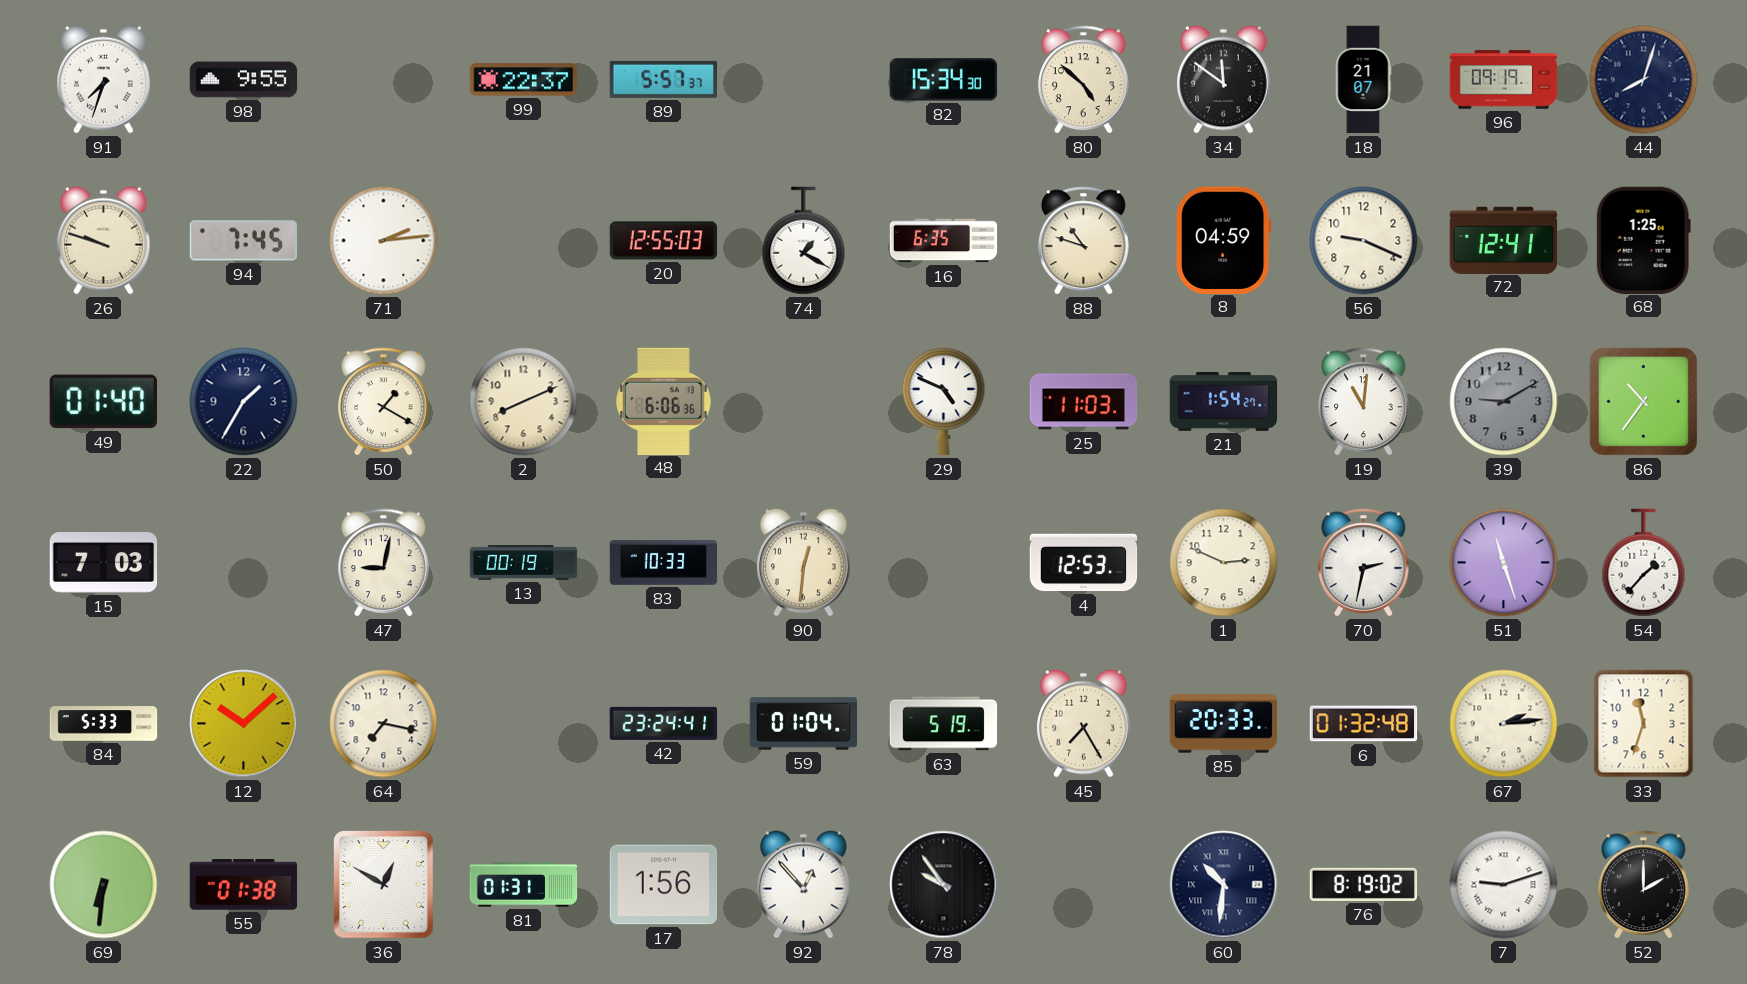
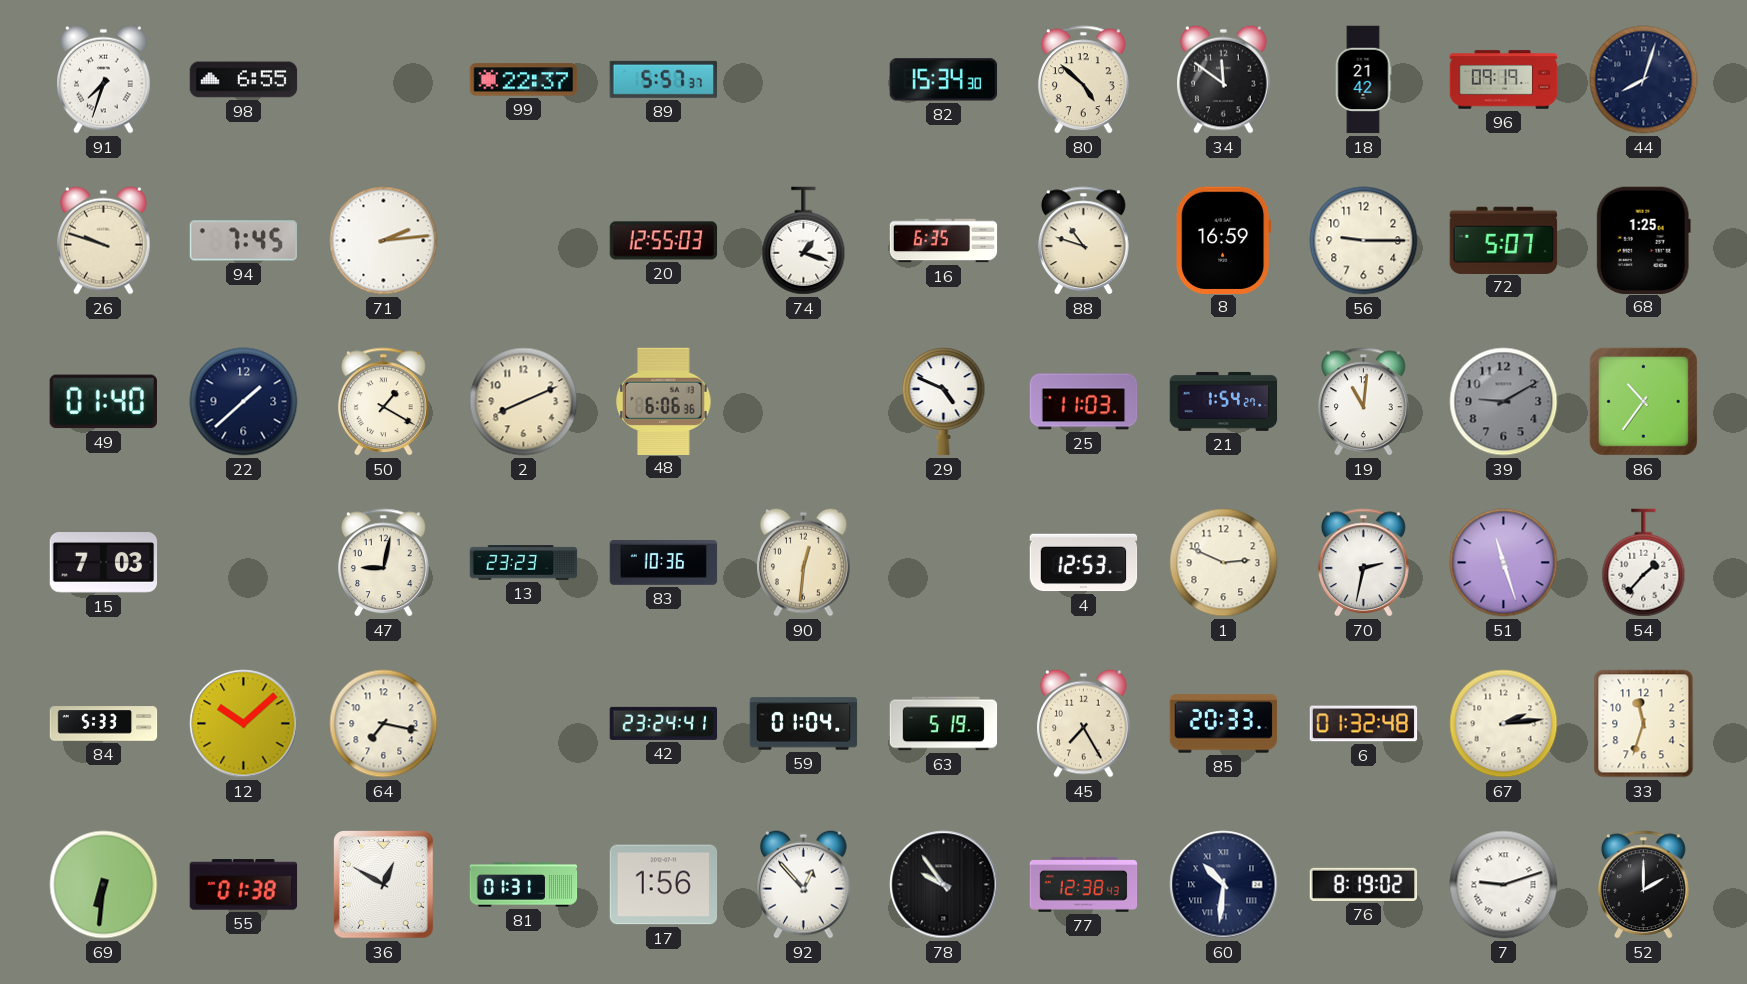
98: 9:55 -> 6:55 (244, 80)
18: 21:07 -> 21:42 (1363, 80)
74: 1:20 -> 1:18 (804, 241)
8: 04:59 -> 16:59 (1224, 240)
56: 9:19 -> 9:15 (1364, 241)
72: 12:41 -> 5:07 (1504, 240)
22: 1:35 -> 1:38 (244, 402)
13: 00:19 -> 23:23 (524, 563)
83: 10:33 -> 10:36 (664, 563)
77: none -> 12:38 (1084, 885)
